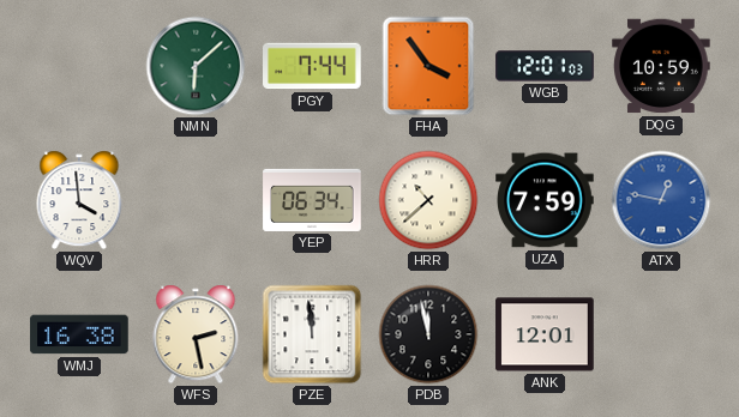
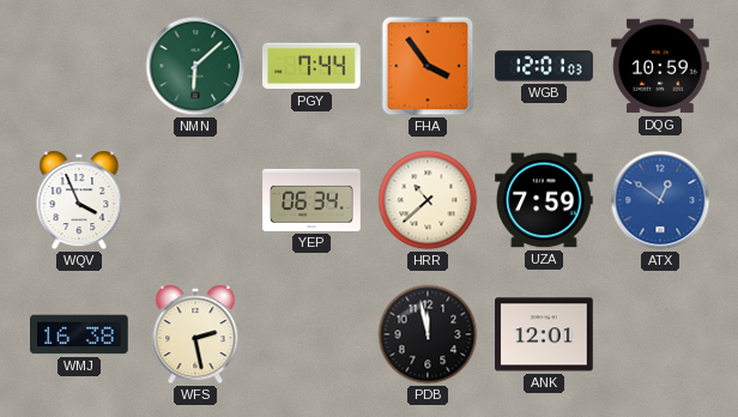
WQV: 3:59 -> 3:56 (79, 200)
ATX: 12:47 -> 12:51 (660, 200)
PZE: 11:59 -> none (312, 334)
